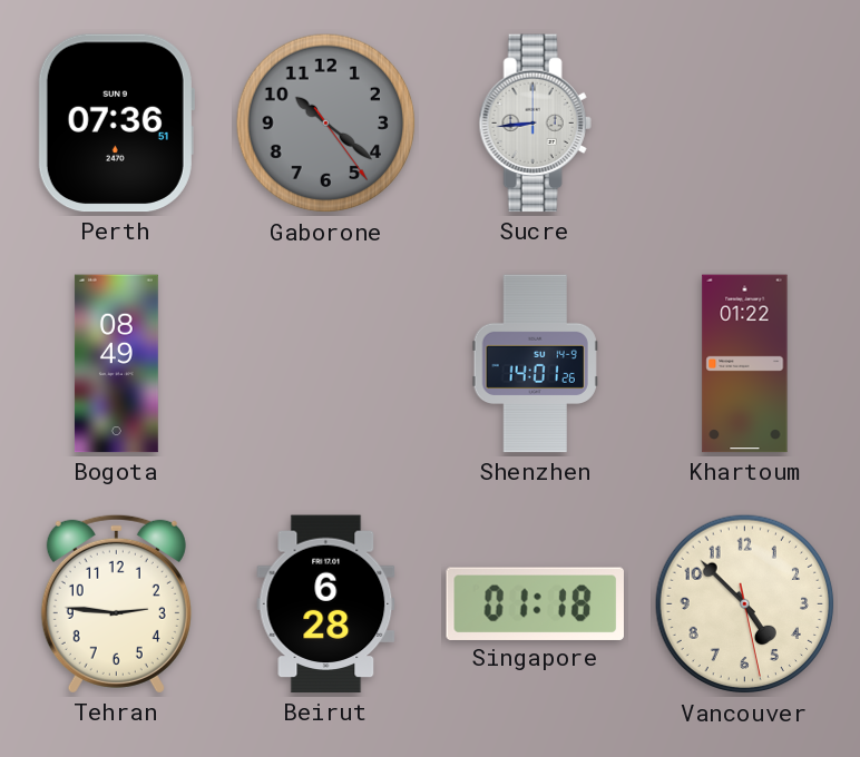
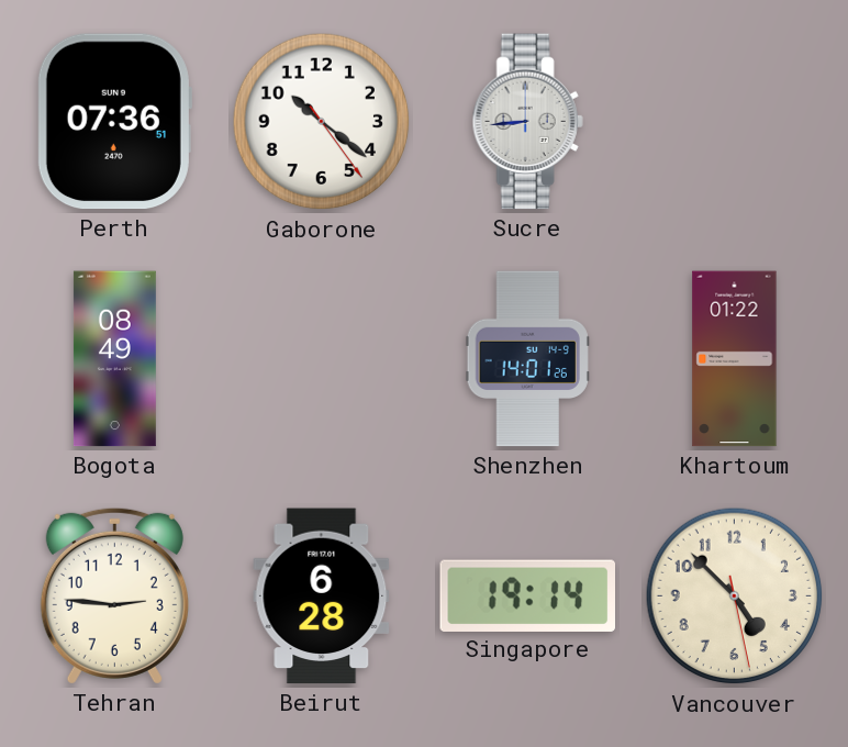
Gaborone dial: grey -> white (322, 122)
Singapore: 01:18 -> 19:14 (527, 595)
